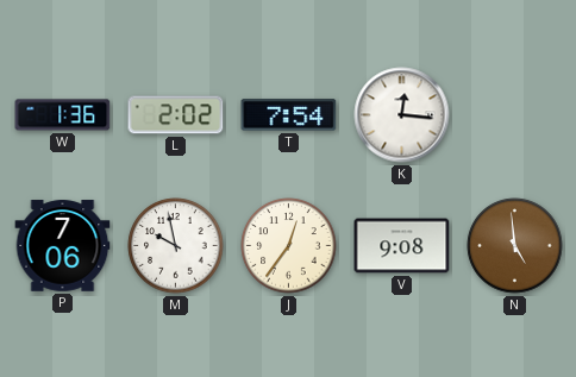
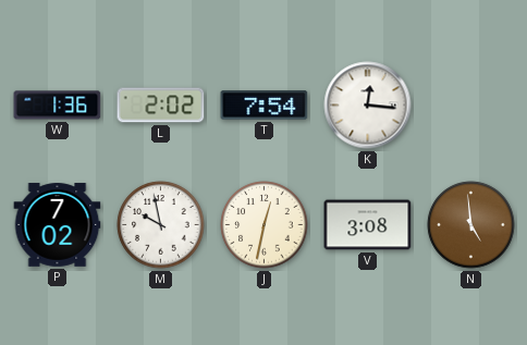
P: 7:06 -> 7:02 (58, 225)
J: 12:36 -> 12:32 (265, 225)
V: 9:08 -> 3:08 (368, 225)
